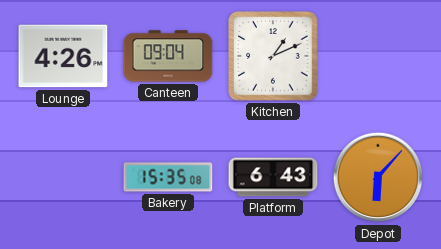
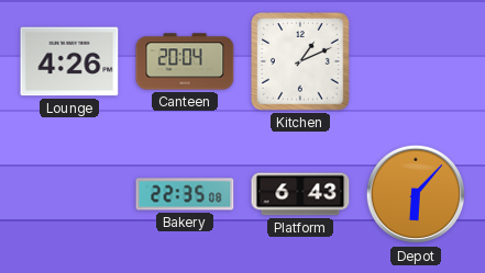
Canteen: 09:04 -> 20:04 (185, 61)
Bakery: 15:35 -> 22:35 (185, 194)
